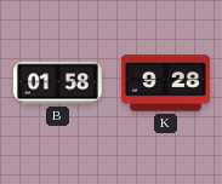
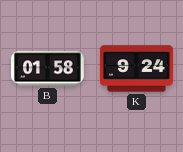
K: 9:28 -> 9:24 (136, 69)
